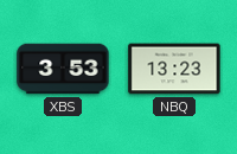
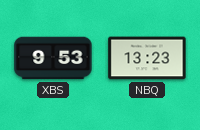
XBS: 3:53 -> 9:53 (53, 58)
